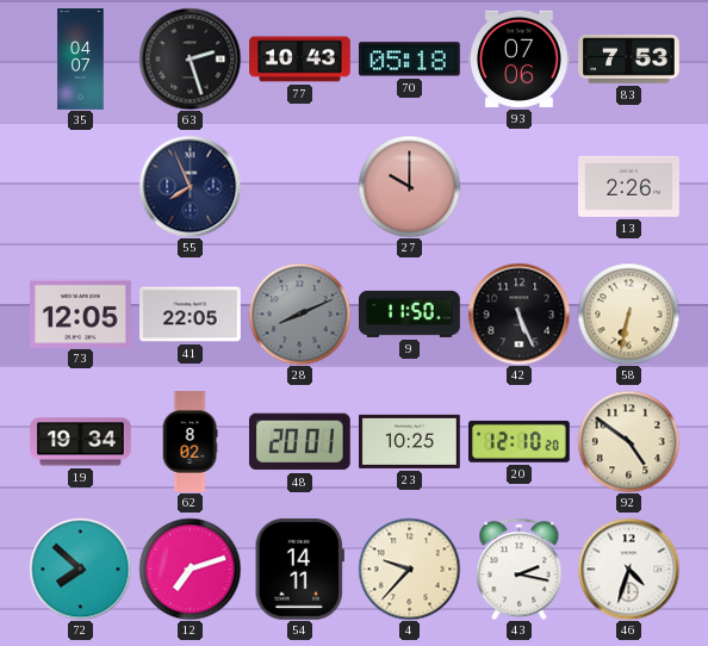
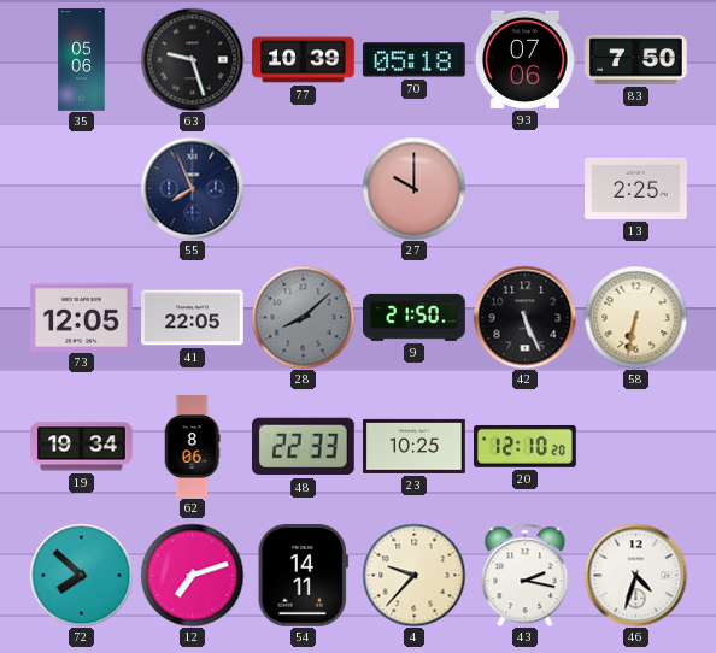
35: 04:07 -> 05:06 (82, 60)
63: 2:27 -> 9:27 (192, 59)
77: 10:43 -> 10:39 (304, 60)
83: 7:53 -> 7:50 (636, 60)
13: 2:26 -> 2:25 (636, 188)
28: 8:11 -> 8:08 (303, 317)
9: 11:50 -> 21:50 (415, 317)
62: 8:02 -> 8:06 (192, 447)
48: 20:01 -> 22:33 (303, 447)
92: 4:51 -> none (628, 441)
